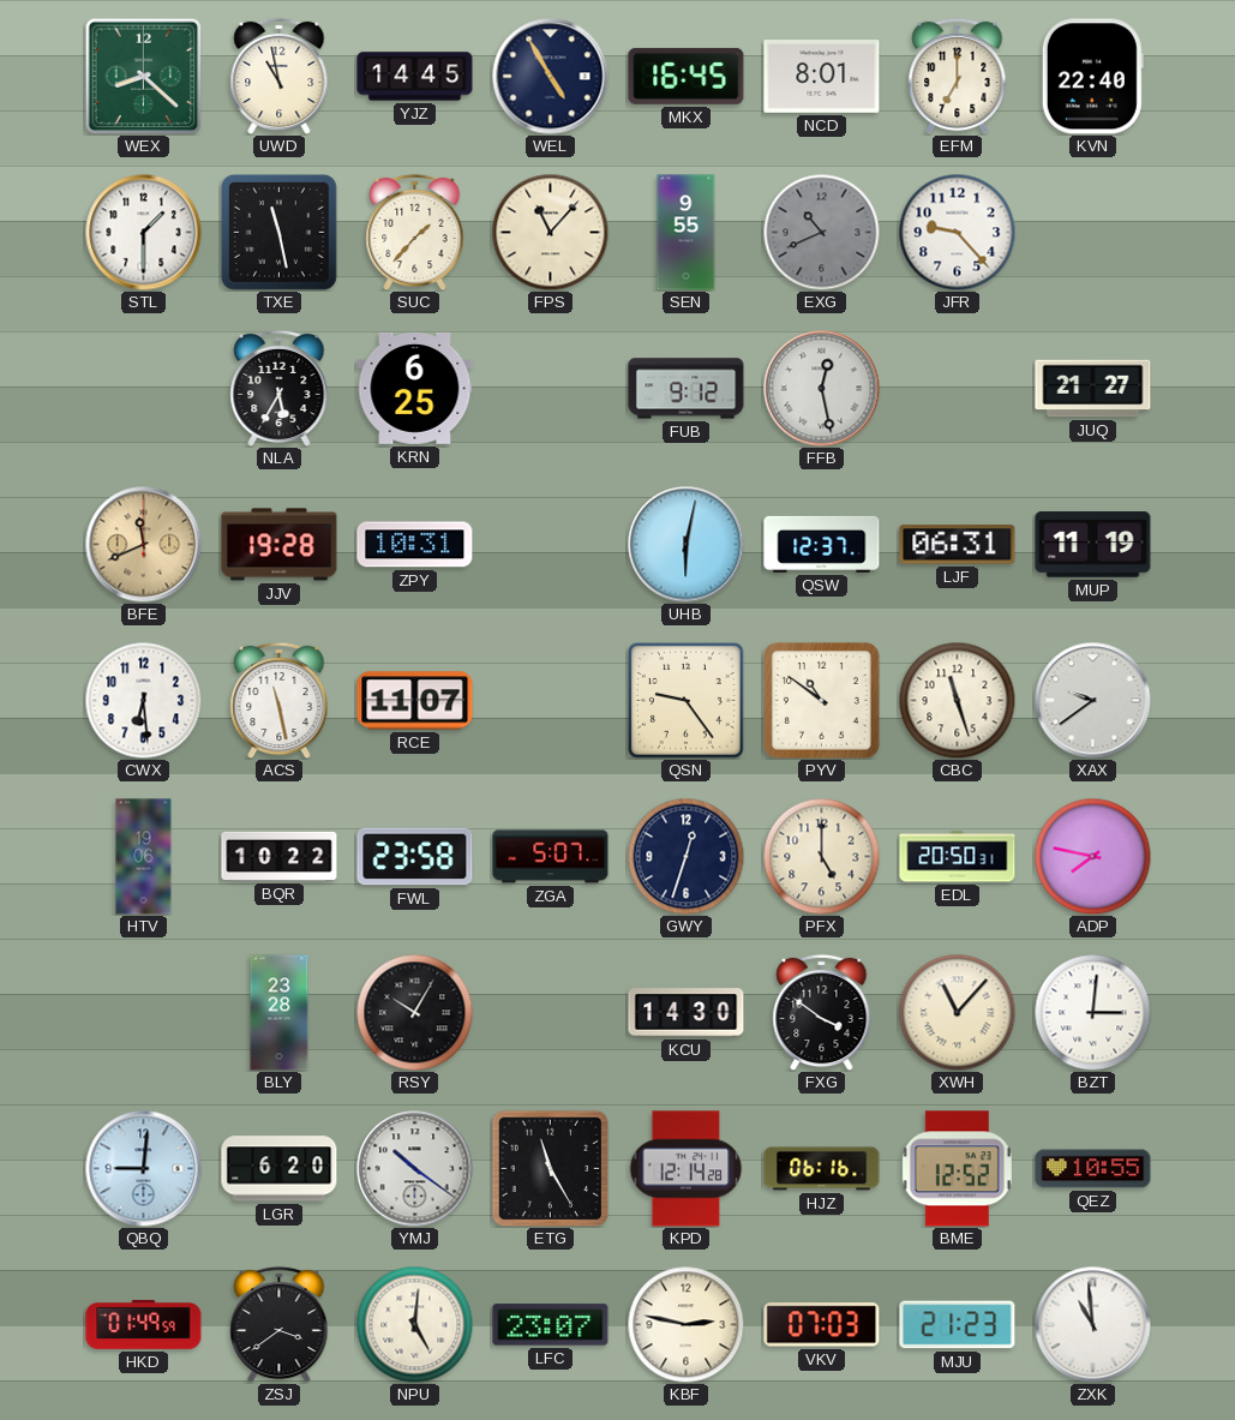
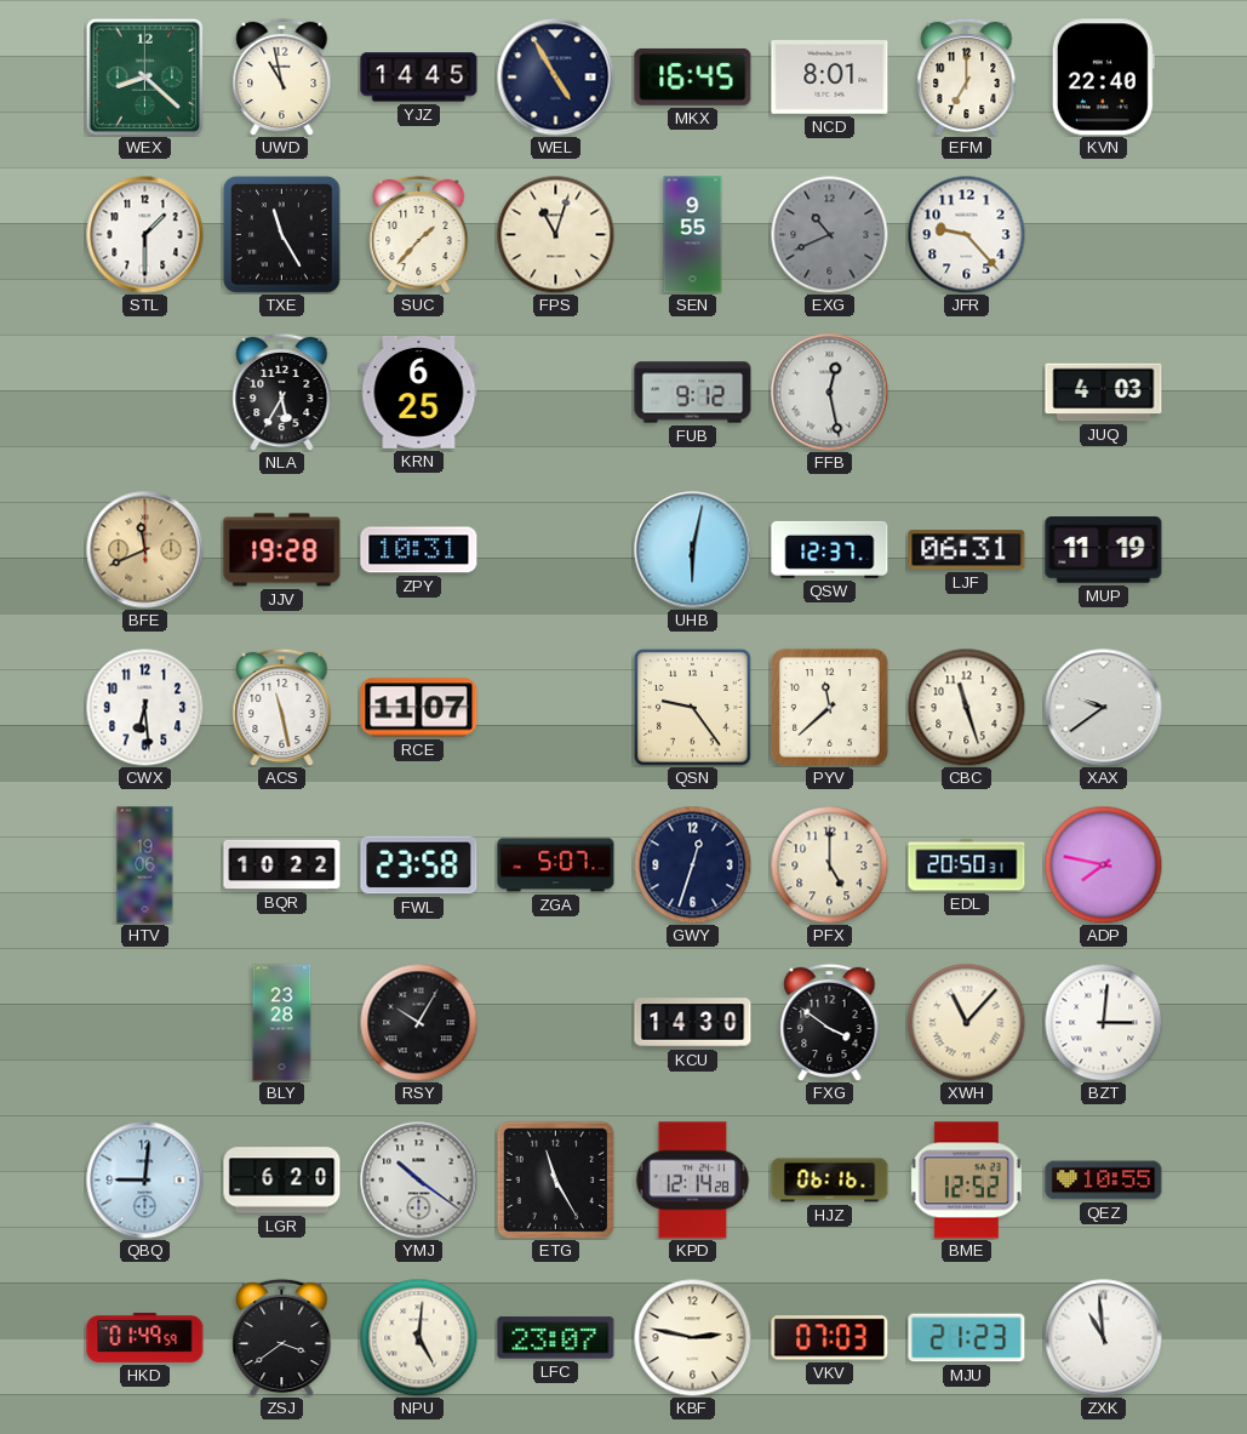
TXE: 11:28 -> 11:25 (281, 234)
FPS: 11:07 -> 11:03 (555, 234)
JUQ: 21:27 -> 4:03 (1104, 393)
PYV: 10:51 -> 11:38 (829, 707)
